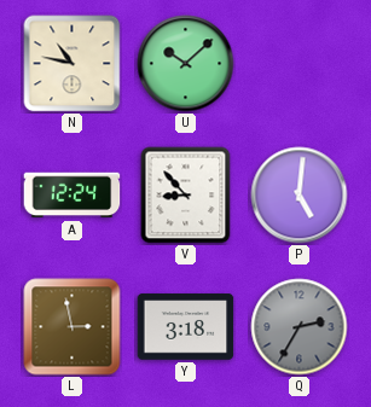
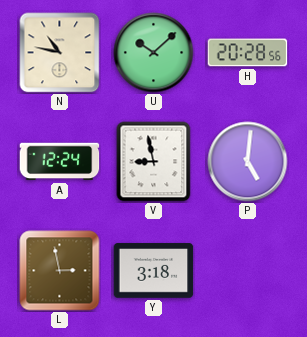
H: none -> 20:28 (248, 53)
V: 8:53 -> 8:58 (154, 162)
Q: 2:35 -> none (300, 327)
